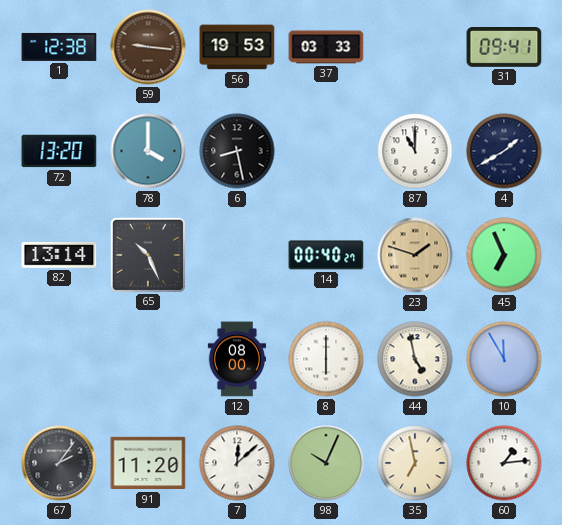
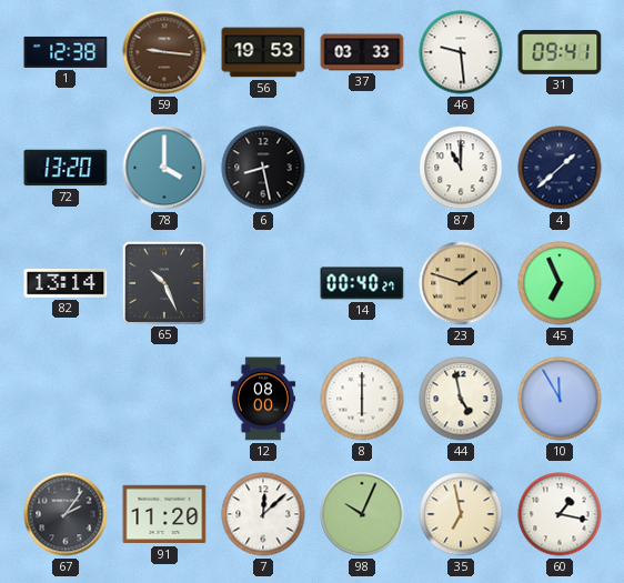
46: none -> 9:29 (461, 52)
4: 1:40 -> 1:38 (560, 168)
60: 1:14 -> 1:17 (560, 514)
